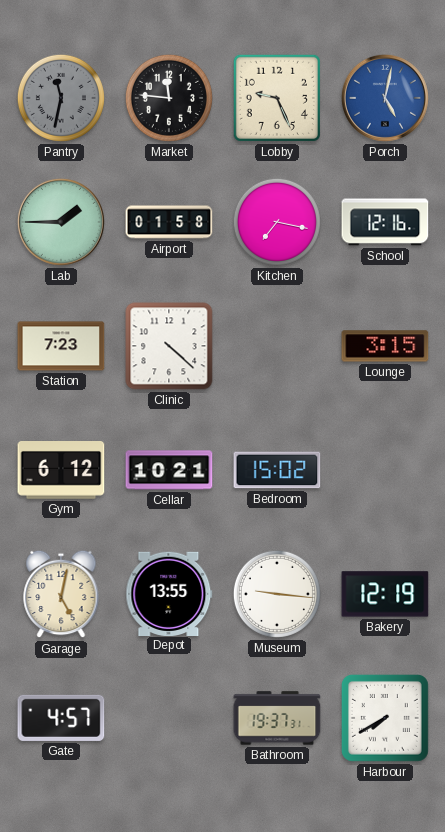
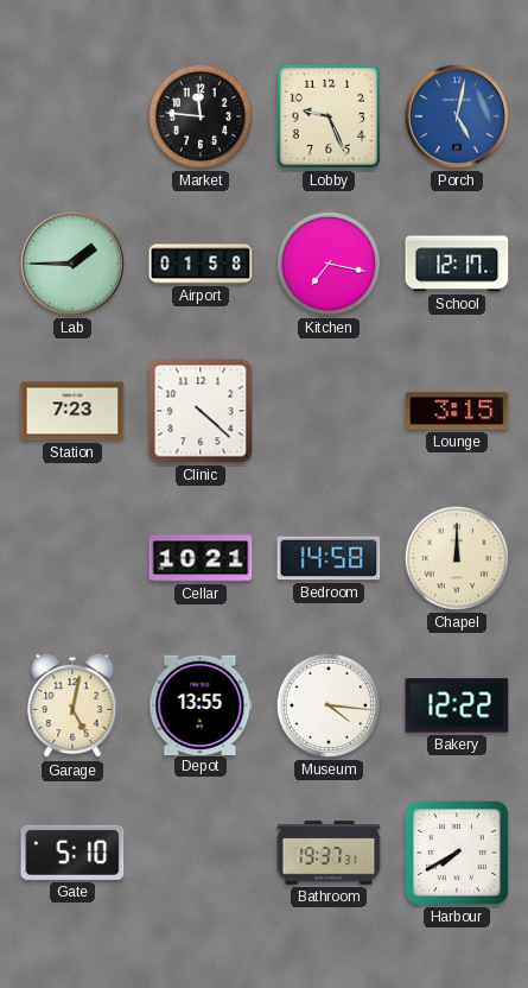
Pantry: 11:32 -> none (61, 98)
School: 12:16 -> 12:17 (457, 264)
Gym: 6:12 -> none (61, 471)
Bedroom: 15:02 -> 14:58 (329, 558)
Chapel: none -> 12:00 (457, 558)
Museum: 9:16 -> 4:16 (329, 705)
Bakery: 12:19 -> 12:22 (457, 705)
Gate: 4:57 -> 5:10 (72, 853)
